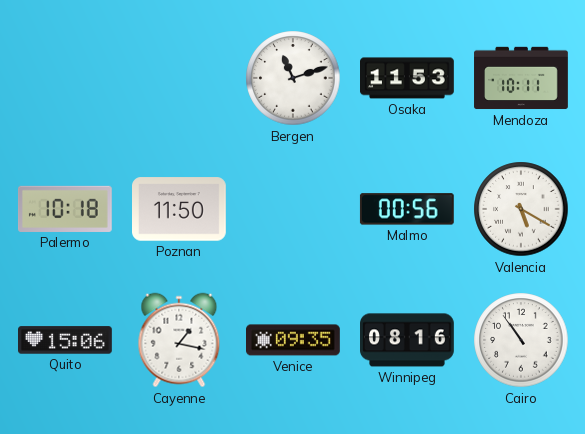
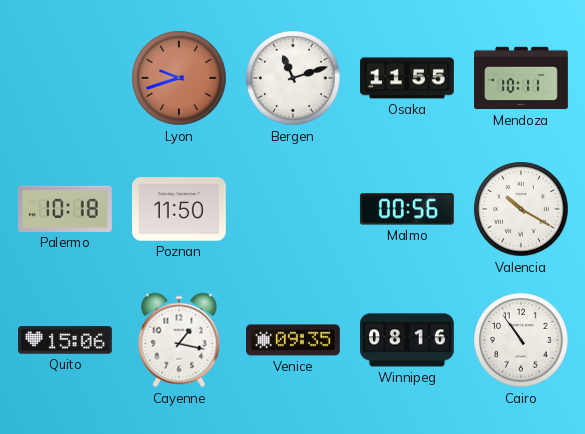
Lyon: none -> 9:42 (179, 78)
Osaka: 11:53 -> 11:55 (408, 78)
Valencia: 5:20 -> 10:20 (521, 209)
